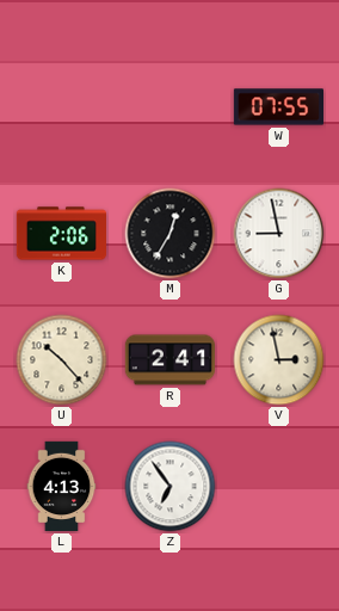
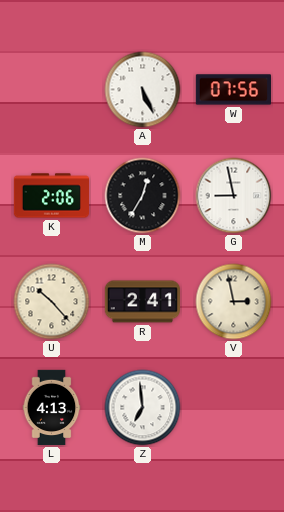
A: none -> 5:26 (143, 90)
W: 07:55 -> 07:56 (233, 90)
Z: 6:54 -> 6:59 (143, 408)
